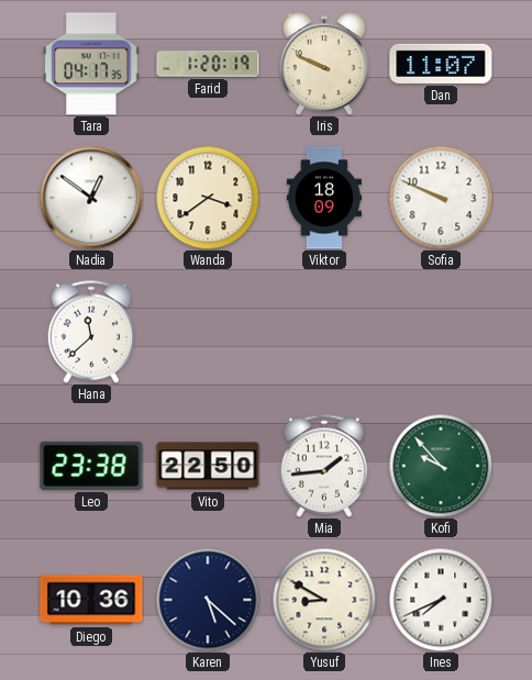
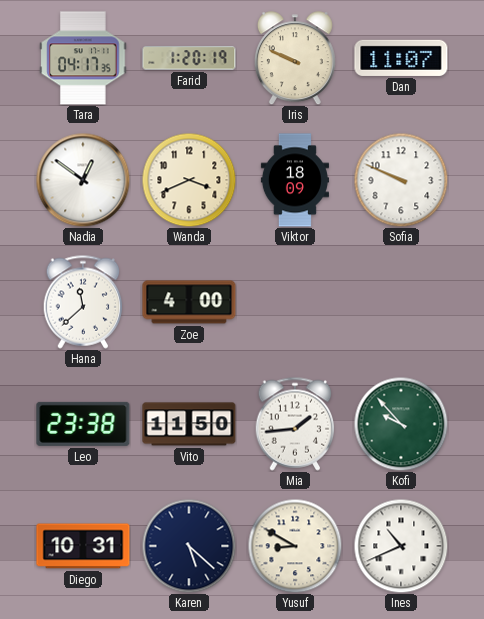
Wanda: 3:39 -> 3:41 (189, 180)
Zoe: none -> 4:00 (189, 302)
Vito: 22:50 -> 11:50 (189, 424)
Diego: 10:36 -> 10:31 (83, 546)
Ines: 7:41 -> 10:41 (401, 546)
